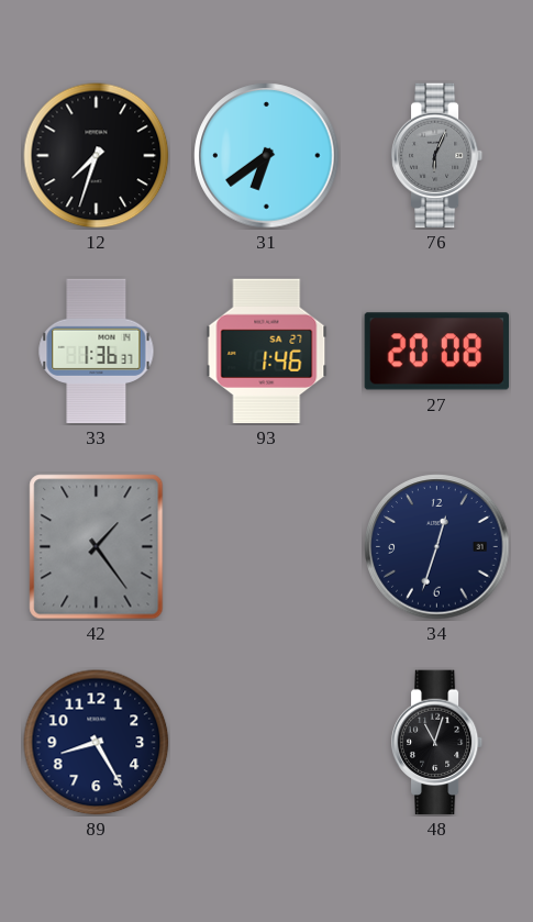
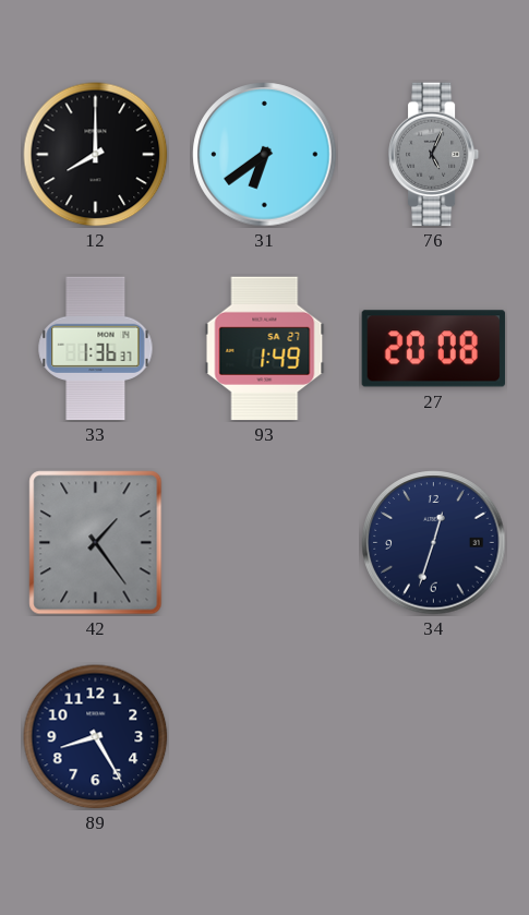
12: 7:33 -> 8:00 (96, 155)
76: 6:04 -> 5:04 (434, 155)
93: 1:46 -> 1:49 (265, 349)
48: 11:03 -> none (437, 743)
